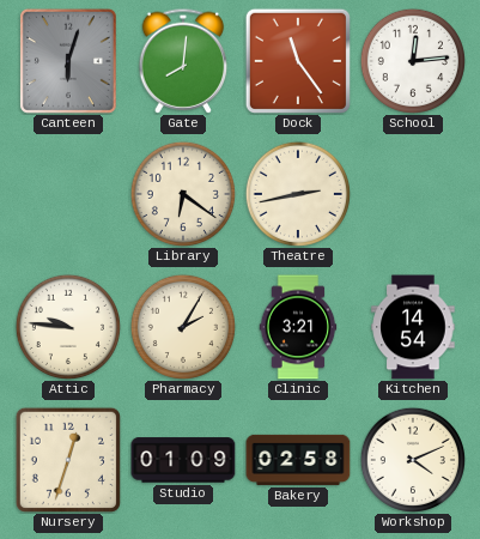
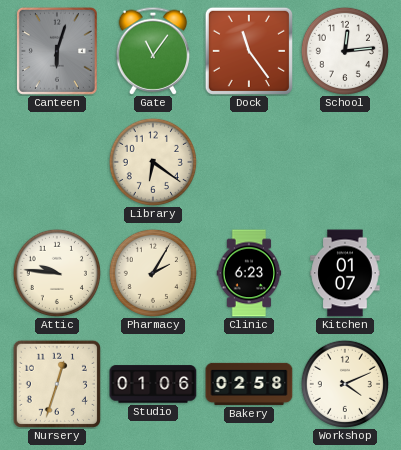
Gate: 8:01 -> 11:06 (153, 51)
Theatre: 2:43 -> none (298, 194)
Clinic: 3:21 -> 6:23 (249, 273)
Kitchen: 14:54 -> 01:07 (345, 273)
Studio: 01:09 -> 01:06 (153, 384)
